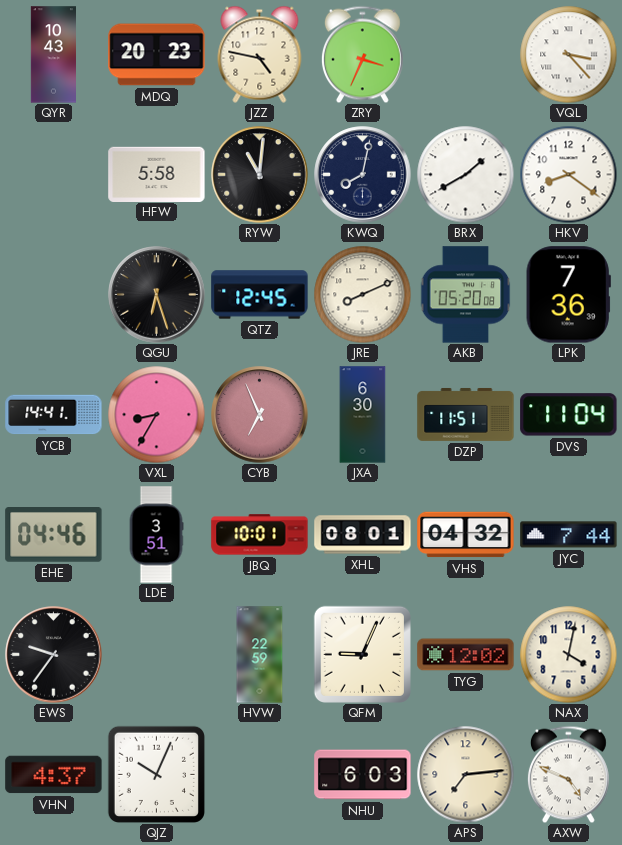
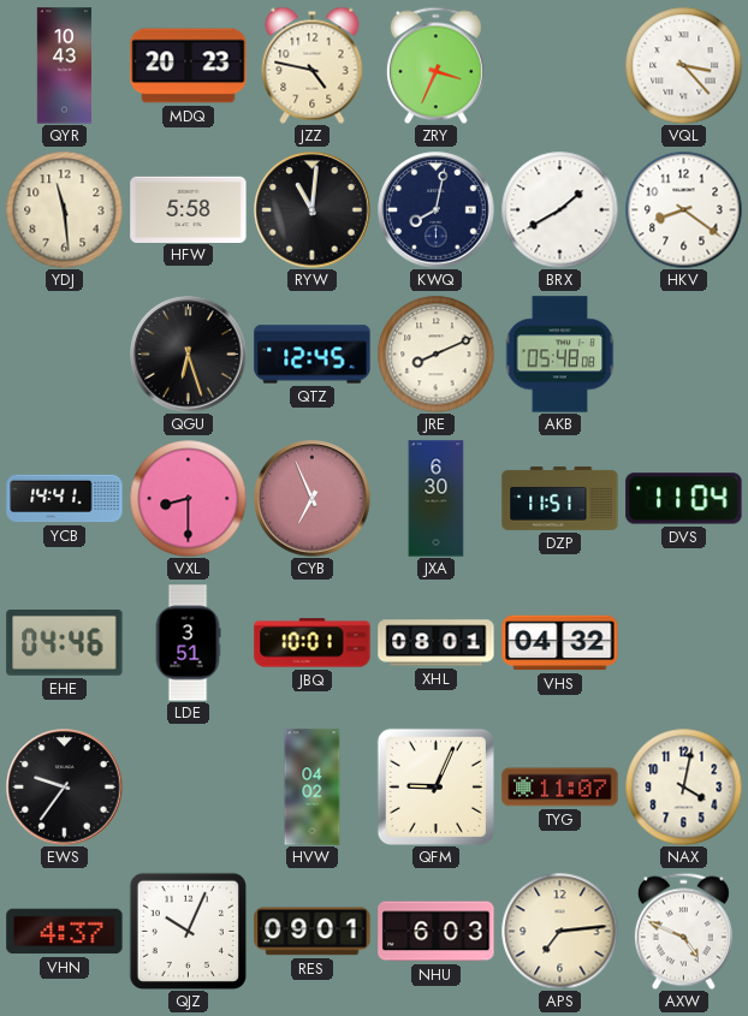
YDJ: none -> 11:29 (64, 209)
AKB: 05:20 -> 05:48 (560, 355)
LPK: 7:36 -> none (568, 295)
VXL: 8:35 -> 8:30 (188, 498)
JYC: 7:44 -> none (569, 535)
HVW: 22:59 -> 04:02 (313, 788)
TYG: 12:02 -> 11:07 (560, 788)
RES: none -> 09:01 (313, 932)
